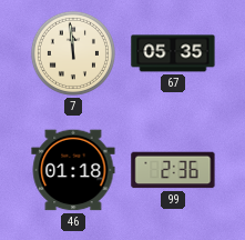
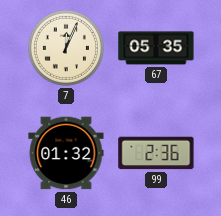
7: 11:59 -> 12:04 (66, 48)
46: 01:18 -> 01:32 (66, 153)
